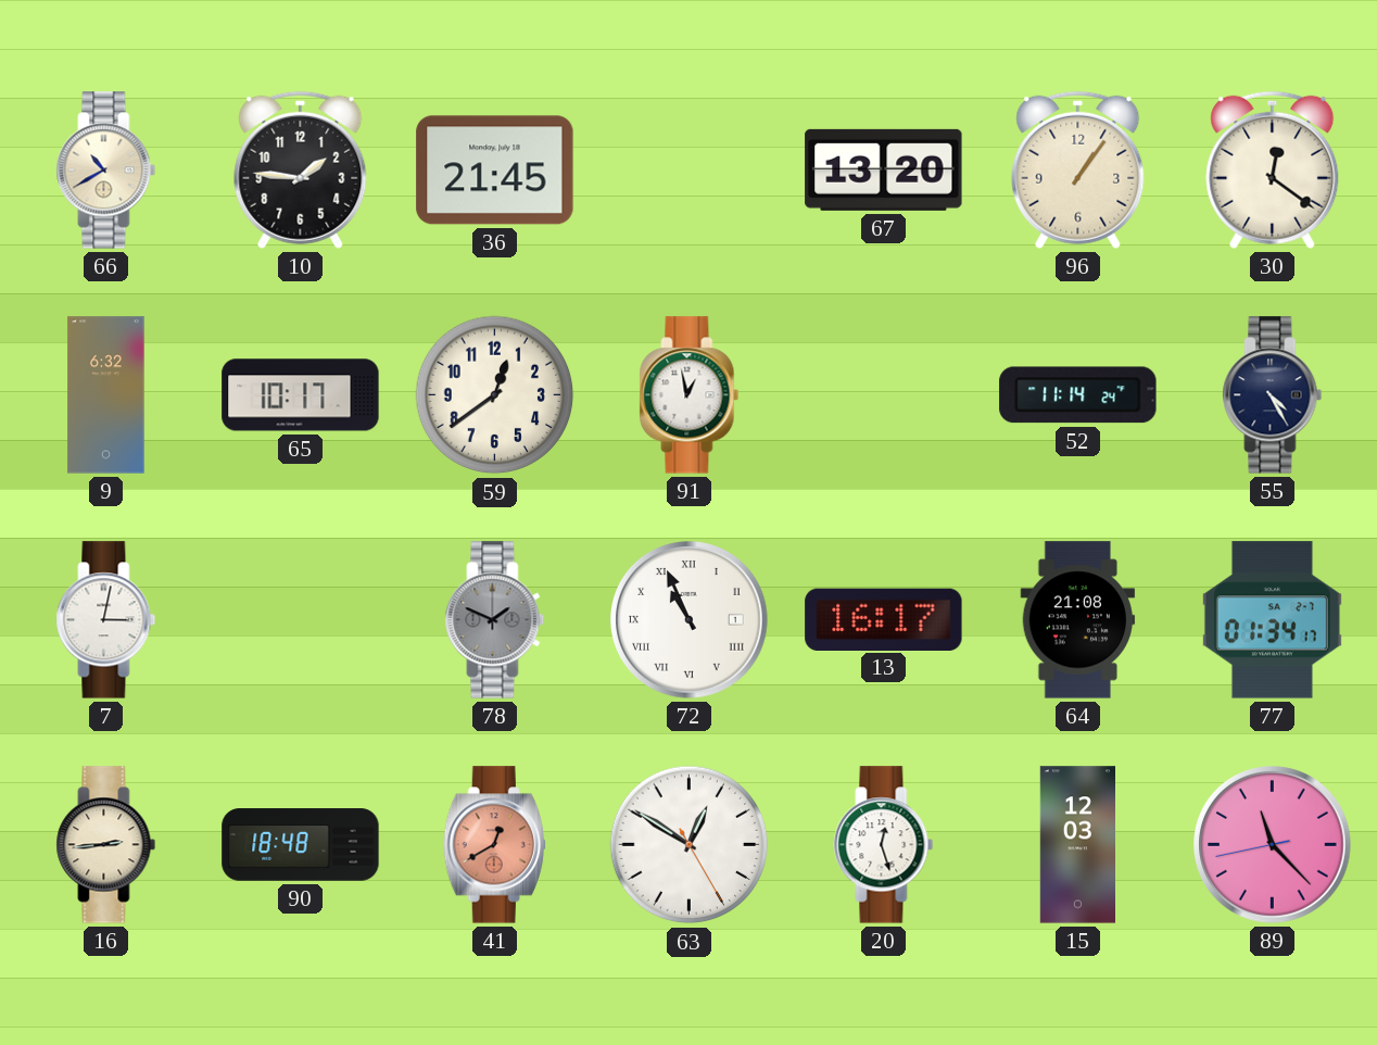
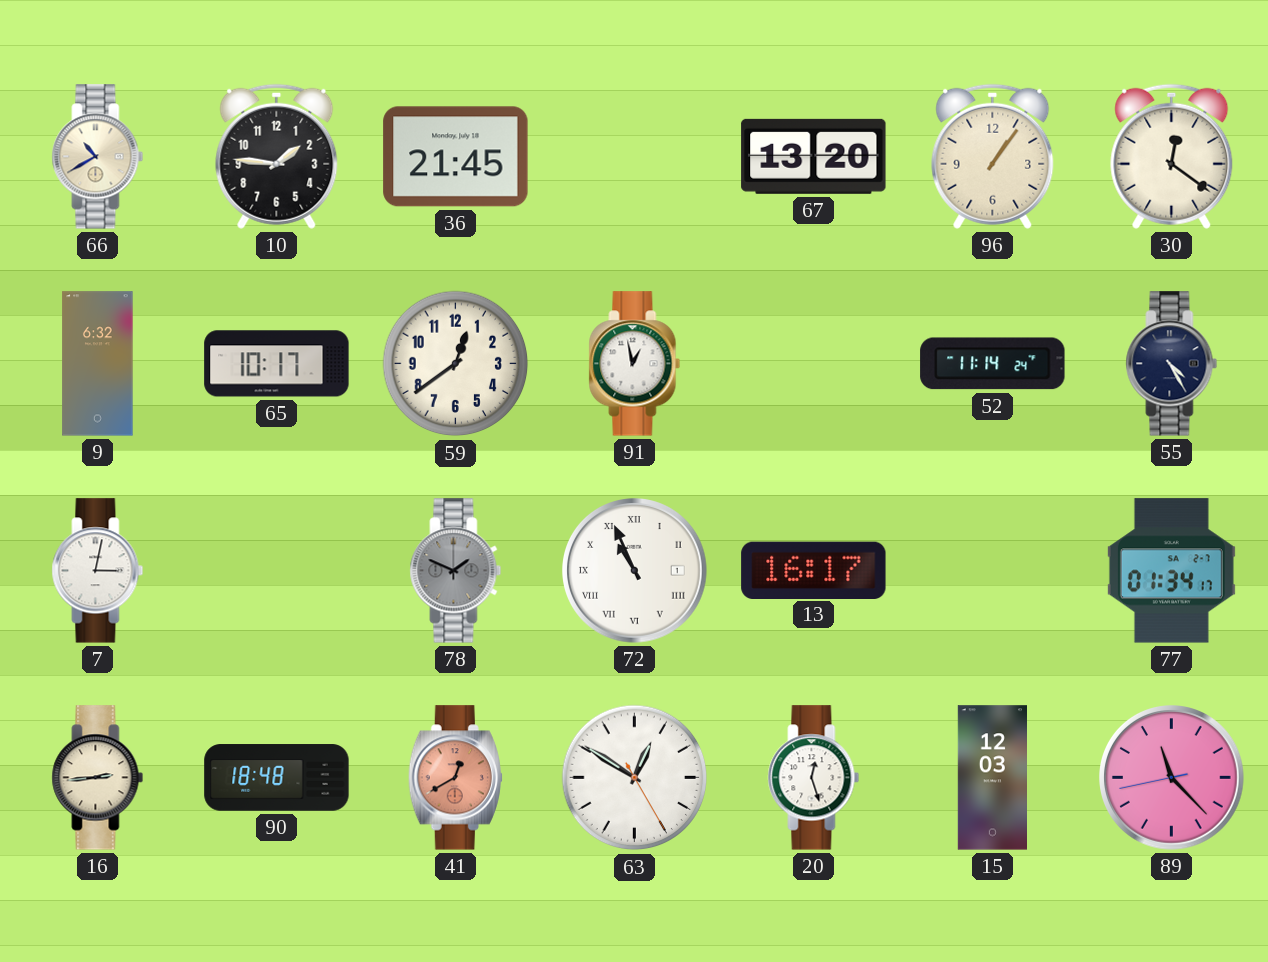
64: 21:08 -> none (1078, 620)
